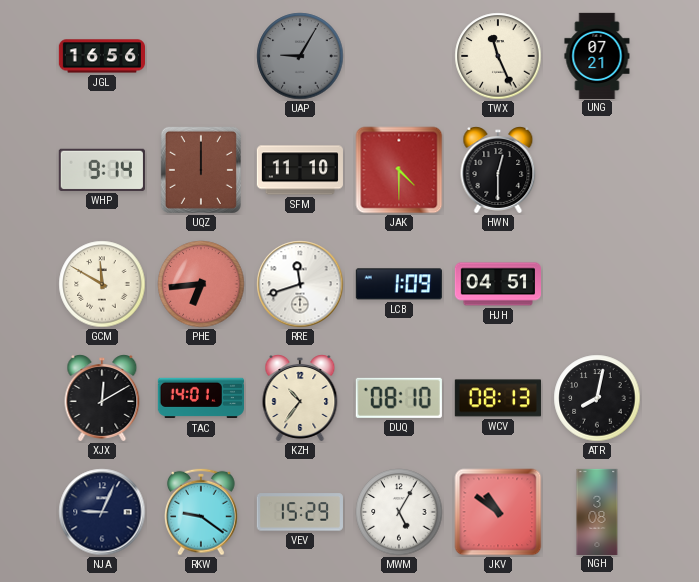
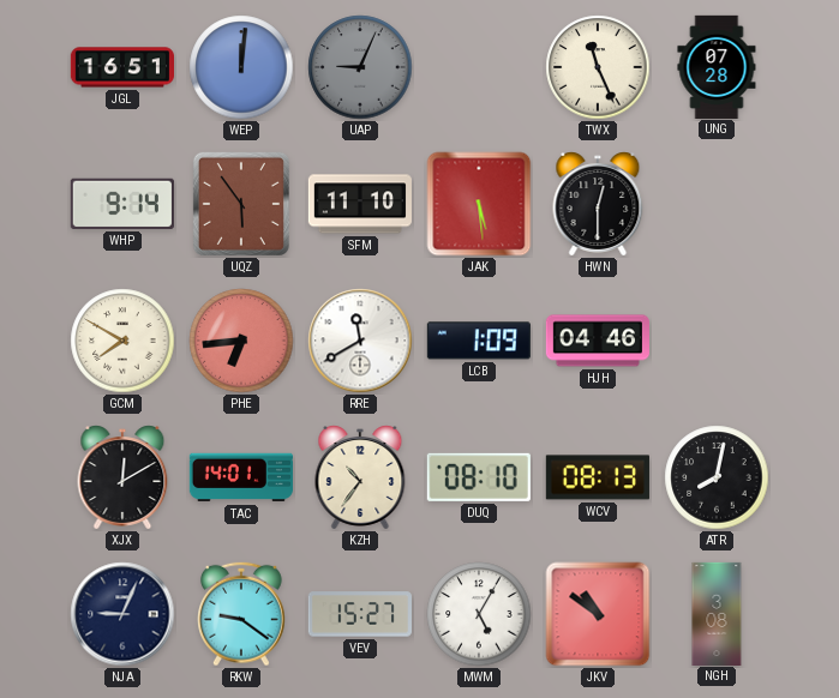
JGL: 16:56 -> 16:51 (121, 67)
WEP: none -> 12:01 (241, 67)
UAP: 9:05 -> 9:04 (360, 67)
UNG: 07:21 -> 07:28 (717, 66)
UQZ: 12:00 -> 5:54 (241, 204)
JAK: 4:30 -> 5:29 (479, 204)
GCM: 11:50 -> 7:50 (122, 341)
RRE: 11:42 -> 11:40 (360, 341)
HJH: 04:51 -> 04:46 (598, 341)
VEV: 15:29 -> 15:27 (360, 614)
